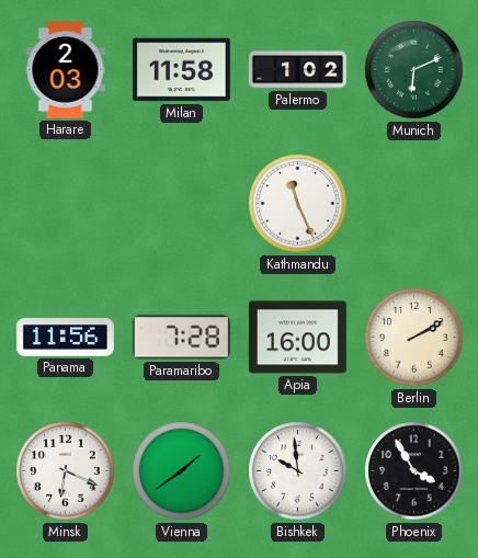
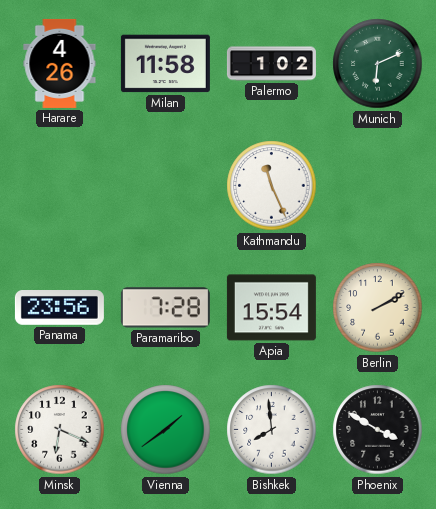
Harare: 2:03 -> 4:26 (60, 63)
Panama: 11:56 -> 23:56 (59, 308)
Apia: 16:00 -> 15:54 (271, 308)
Bishkek: 9:59 -> 7:59 (272, 430)
Phoenix: 3:55 -> 3:50 (378, 430)
